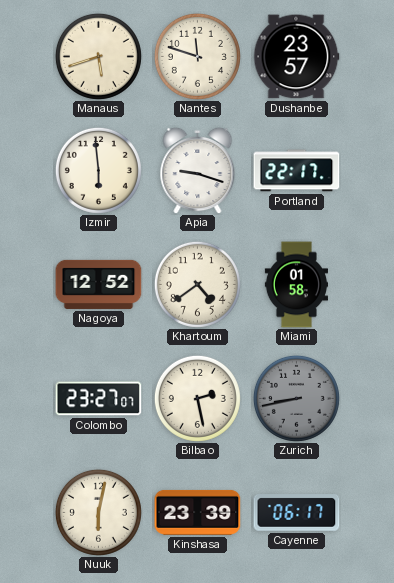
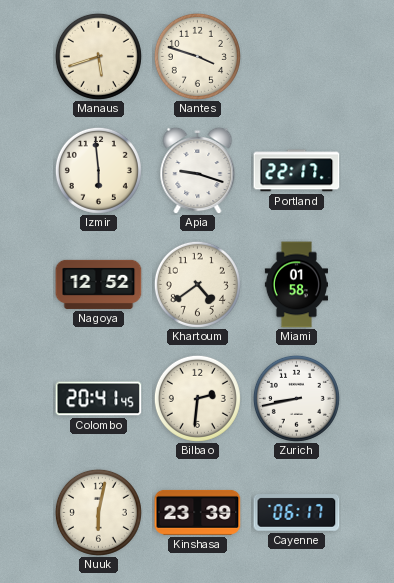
Nantes: 11:48 -> 3:48 (197, 56)
Dushanbe: 23:57 -> none (296, 57)
Colombo: 23:27 -> 20:41 (99, 399)
Bilbao: 2:28 -> 2:31 (197, 398)
Zurich dial: grey -> white (296, 398)
